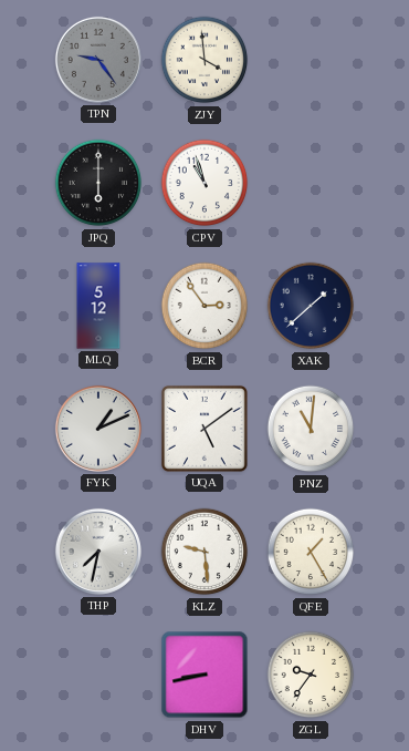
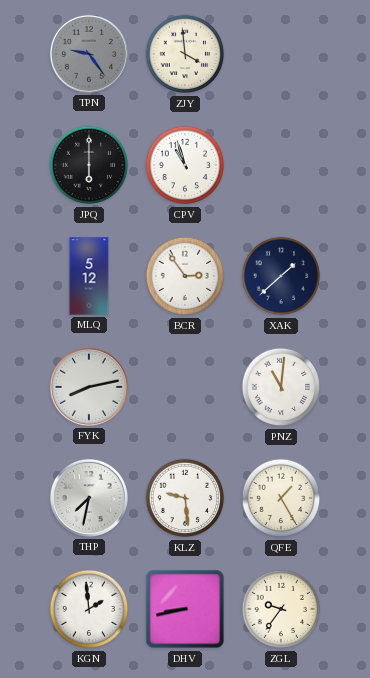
FYK: 1:11 -> 8:13 (89, 387)
UQA: 5:09 -> none (204, 429)
KGN: none -> 1:59 (89, 609)
